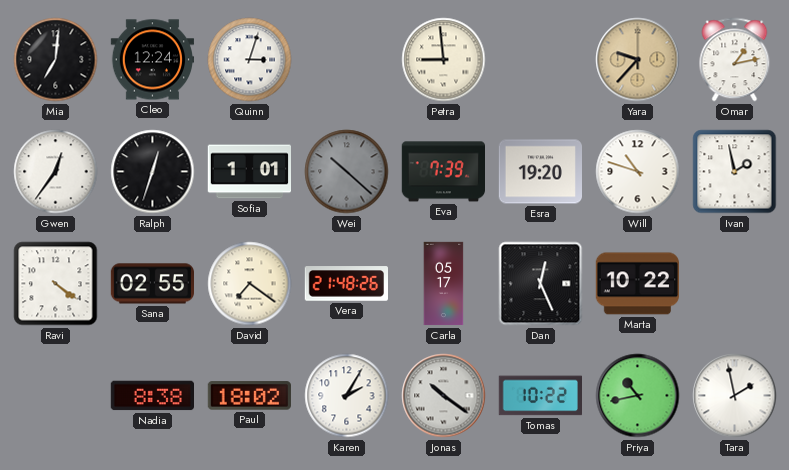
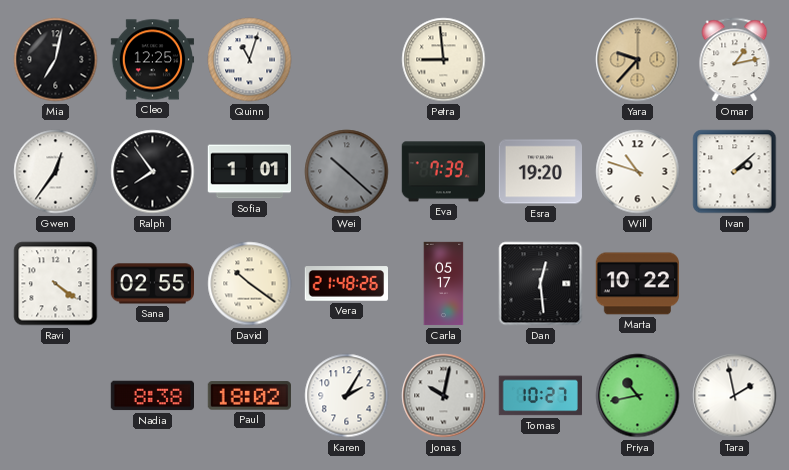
Mia: 7:01 -> 7:02 (56, 60)
Cleo: 12:24 -> 12:25 (152, 60)
Quinn: 3:03 -> 11:03 (250, 60)
Ralph: 12:33 -> 7:54 (153, 172)
Ivan: 1:58 -> 2:08 (735, 172)
David: 7:21 -> 10:21 (250, 284)
Dan: 12:26 -> 12:29 (541, 284)
Jonas: 10:21 -> 10:02 (444, 396)
Tomas: 10:22 -> 10:27 (540, 396)
